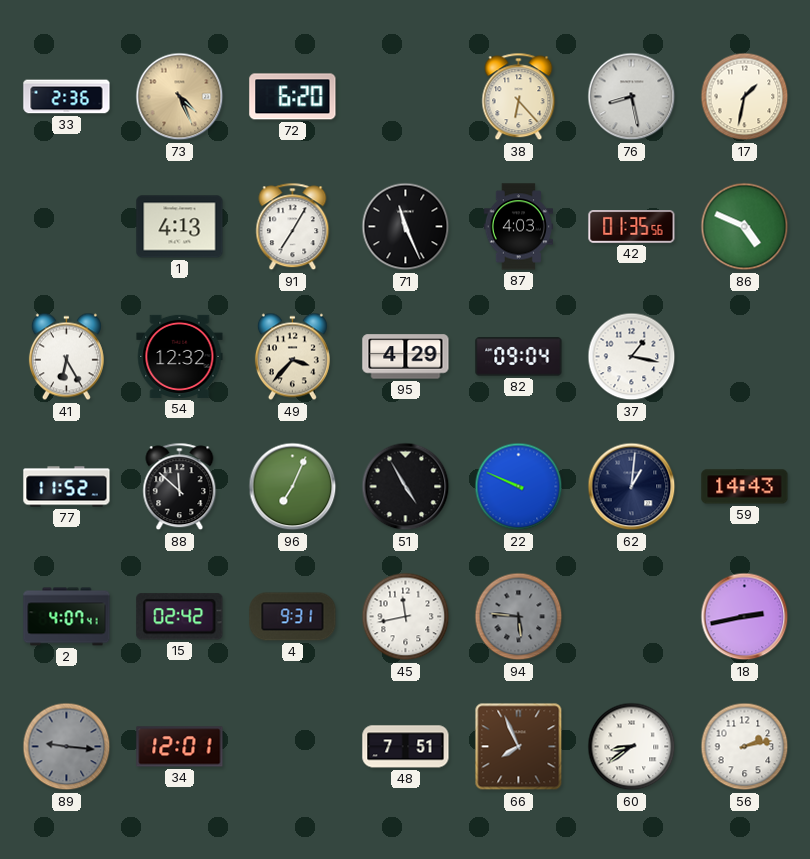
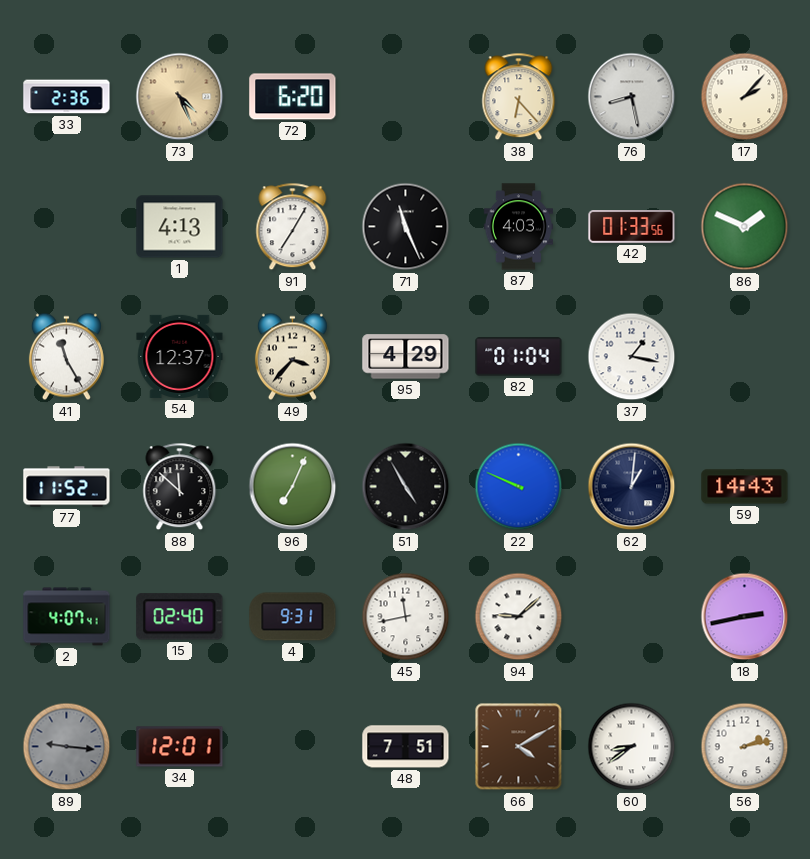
17: 1:32 -> 2:07 (745, 97)
42: 01:35 -> 01:33 (632, 227)
86: 4:49 -> 1:49 (745, 227)
41: 6:25 -> 11:25 (66, 357)
54: 12:32 -> 12:37 (180, 356)
82: 09:04 -> 01:04 (519, 357)
15: 02:42 -> 02:40 (180, 617)
94: 5:46 -> 9:08 (519, 617)
94 dial: grey -> white (519, 617)
66: 7:56 -> 4:10 (519, 747)
